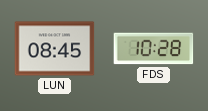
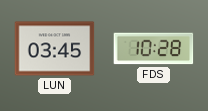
LUN: 08:45 -> 03:45 (55, 49)
